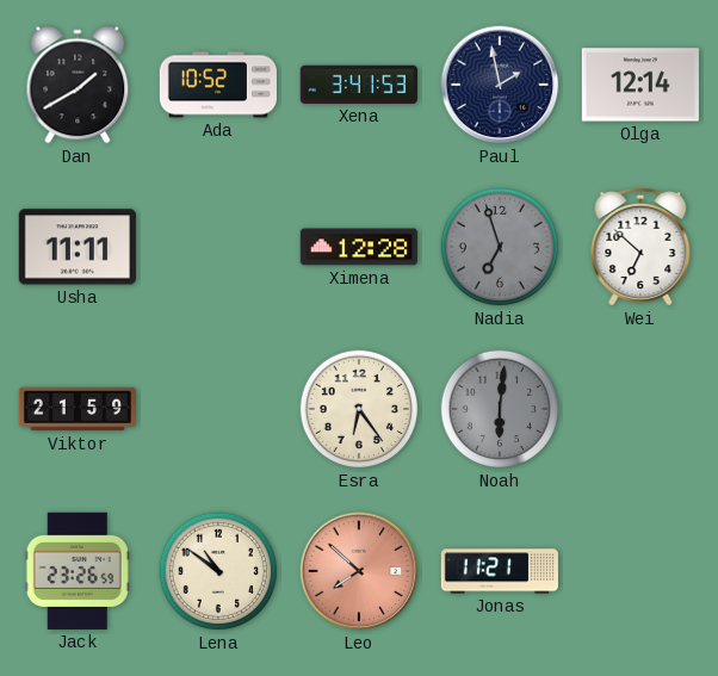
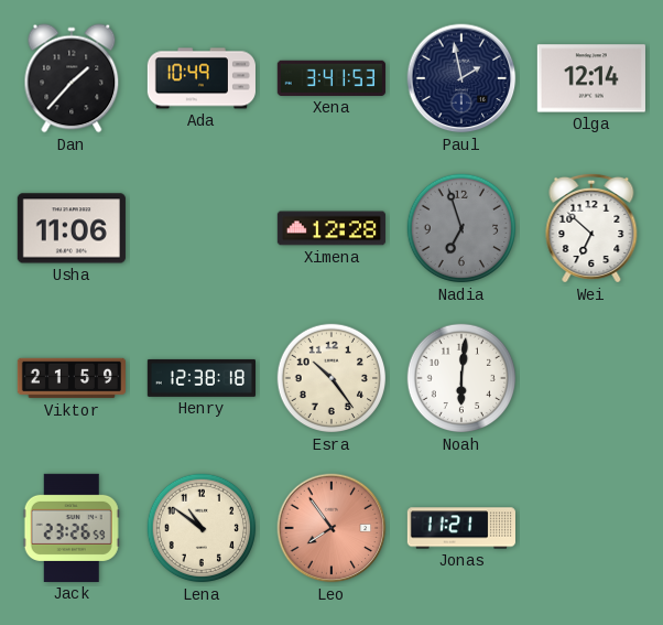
Dan: 1:40 -> 1:37 (72, 78)
Ada: 10:52 -> 10:49 (202, 78)
Usha: 11:11 -> 11:06 (72, 228)
Henry: none -> 12:38 (200, 378)
Esra: 6:24 -> 10:24 (331, 378)
Noah dial: grey -> white (461, 378)
Leo: 7:52 -> 7:54 (331, 528)
